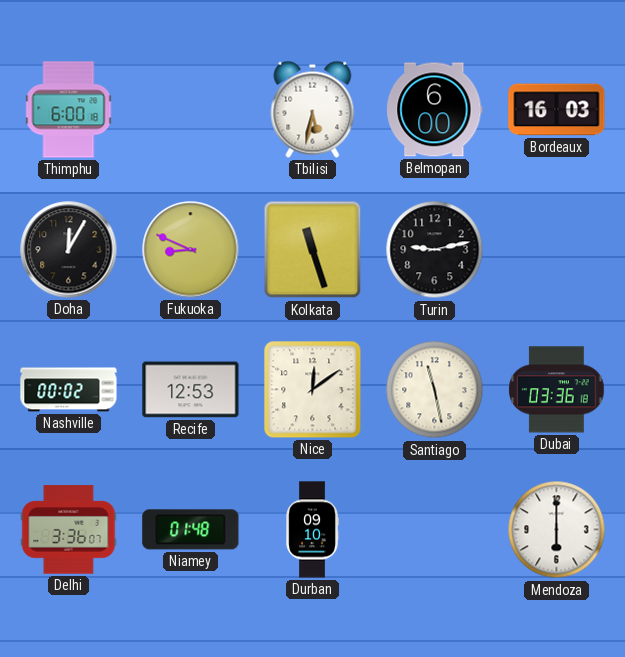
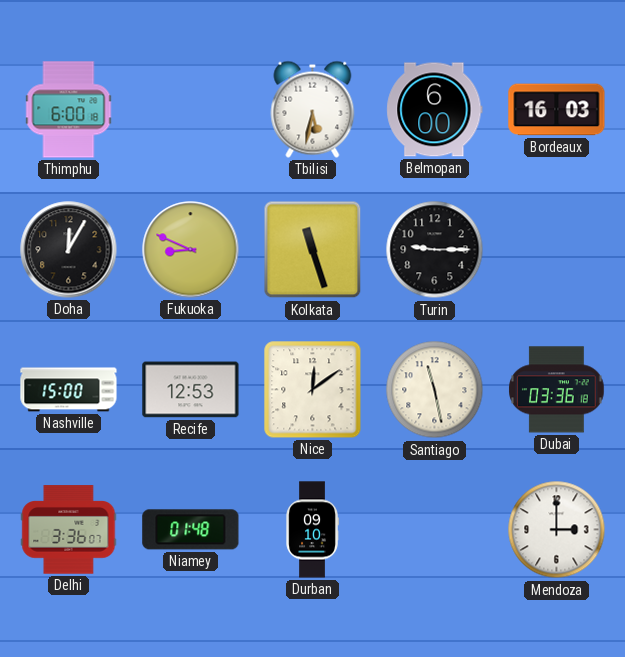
Turin: 9:13 -> 9:15 (435, 250)
Nashville: 00:02 -> 15:00 (69, 390)
Mendoza: 6:00 -> 3:00 (557, 530)
